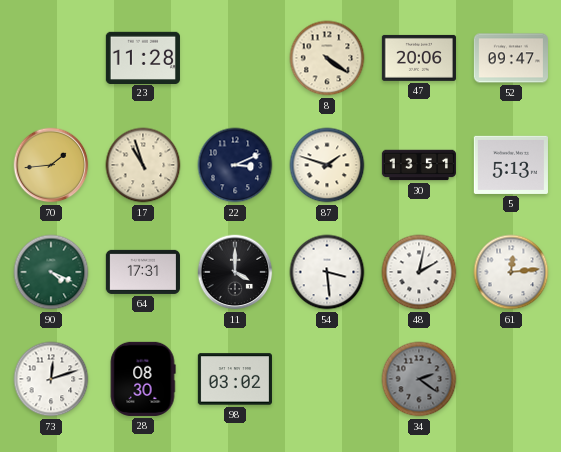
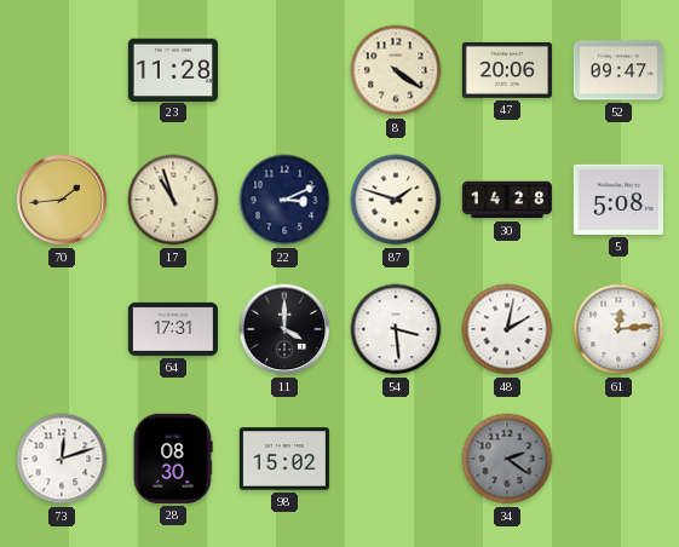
30: 13:51 -> 14:28 (507, 200)
5: 5:13 -> 5:08 (618, 200)
90: 4:19 -> none (51, 272)
98: 03:02 -> 15:02 (284, 459)
